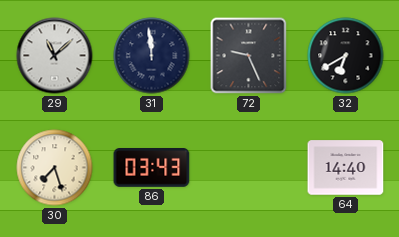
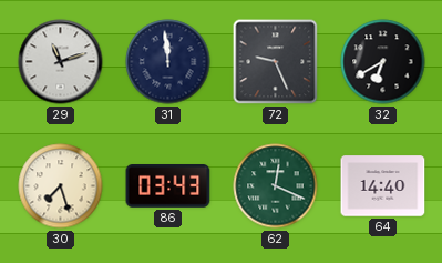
29: 11:08 -> 11:12 (61, 62)
62: none -> 12:19 (276, 186)
